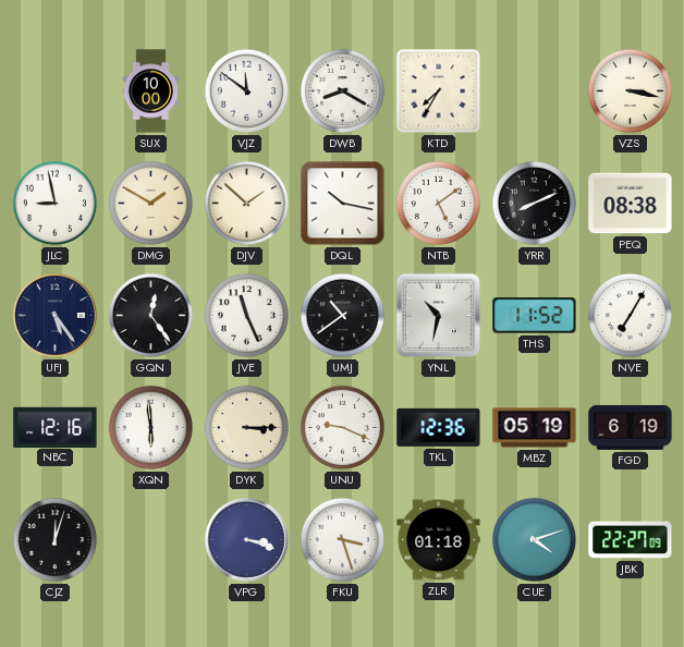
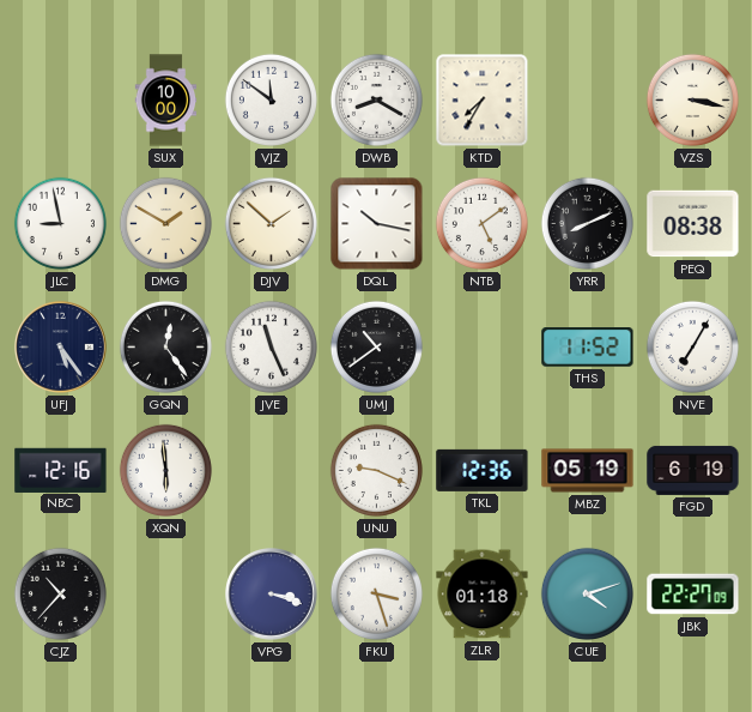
YNL: 10:32 -> none (439, 316)
DYK: 3:15 -> none (246, 427)
CJZ: 12:03 -> 10:37 (60, 593)
